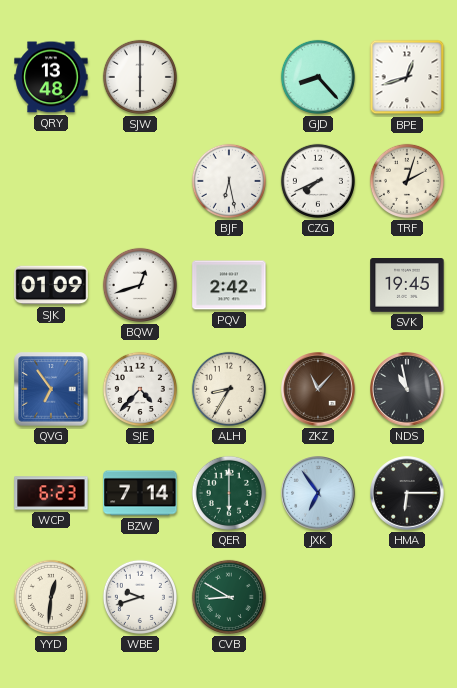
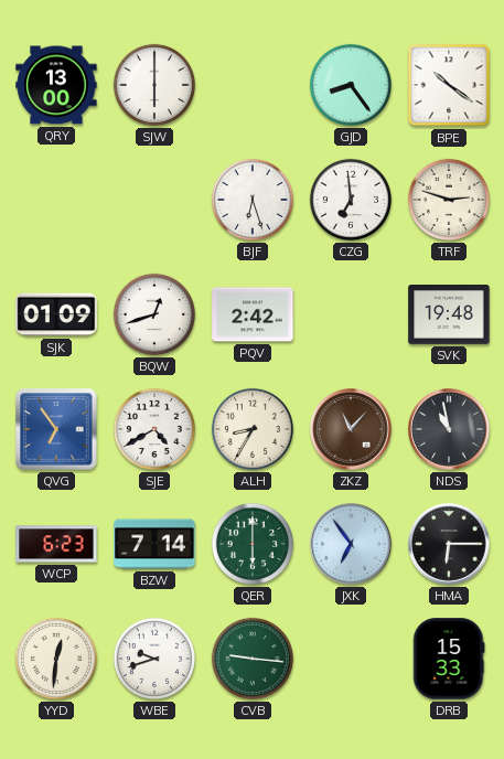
QRY: 13:48 -> 13:00 (56, 85)
GJD: 8:23 -> 8:24 (351, 85)
BPE: 12:42 -> 10:21 (449, 85)
BJF: 6:28 -> 6:27 (253, 200)
CZG: 7:41 -> 6:59 (351, 200)
TRF: 2:03 -> 2:48 (449, 200)
SVK: 19:45 -> 19:48 (449, 316)
SJE: 4:37 -> 4:40 (154, 429)
CVB: 8:50 -> 9:16 (253, 659)
DRB: none -> 15:33 (449, 659)
